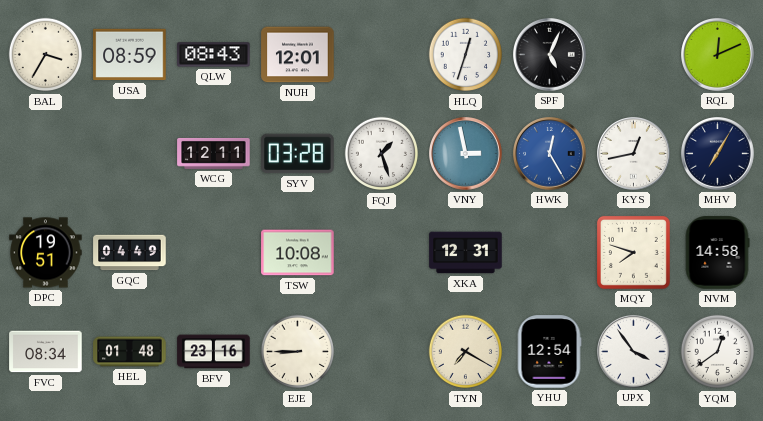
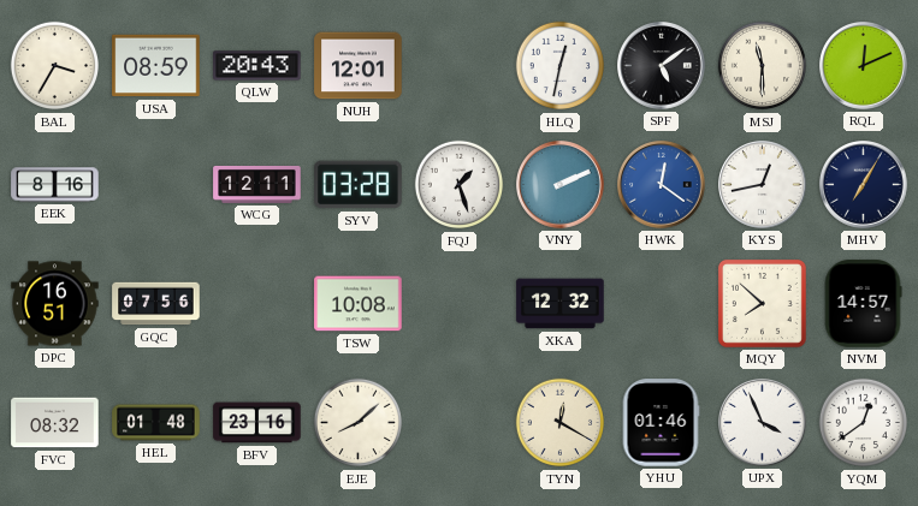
QLW: 08:43 -> 20:43 (257, 66)
HLQ: 12:33 -> 12:32 (561, 66)
SPF: 5:04 -> 5:09 (662, 66)
MSJ: none -> 11:30 (763, 66)
EEK: none -> 8:16 (55, 185)
VNY: 2:58 -> 2:11 (561, 185)
HWK: 12:25 -> 12:21 (662, 185)
DPC: 19:51 -> 16:51 (55, 304)
GQC: 04:49 -> 07:56 (156, 304)
XKA: 12:31 -> 12:32 (561, 304)
MQY: 7:48 -> 7:52 (762, 303)
NVM: 14:58 -> 14:57 (863, 304)
FVC: 08:34 -> 08:32 (55, 423)
EJE: 8:45 -> 8:08 (359, 423)
TYN: 7:20 -> 12:20 (561, 423)
YHU: 12:54 -> 01:46 (661, 423)
UPX: 3:54 -> 3:56 (763, 423)
